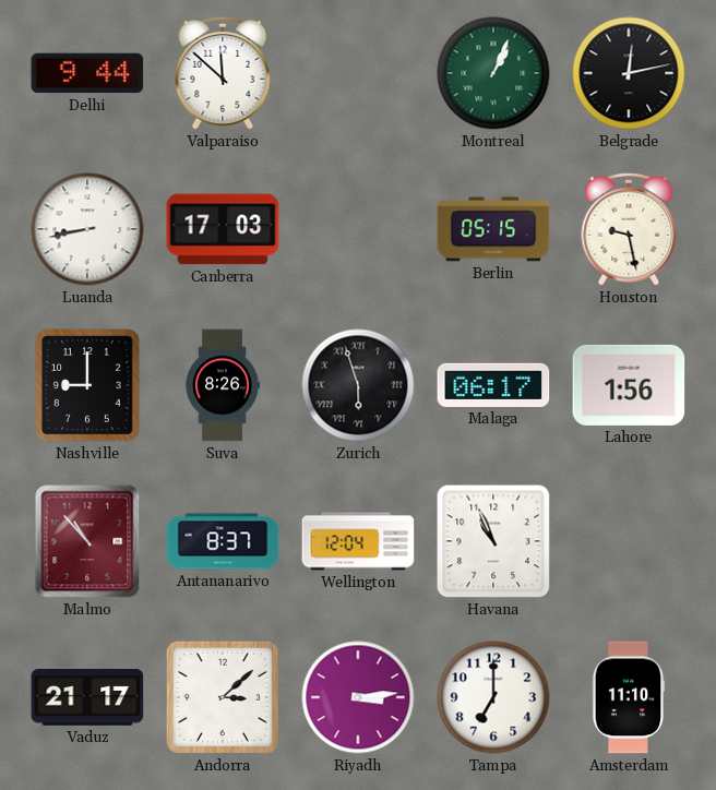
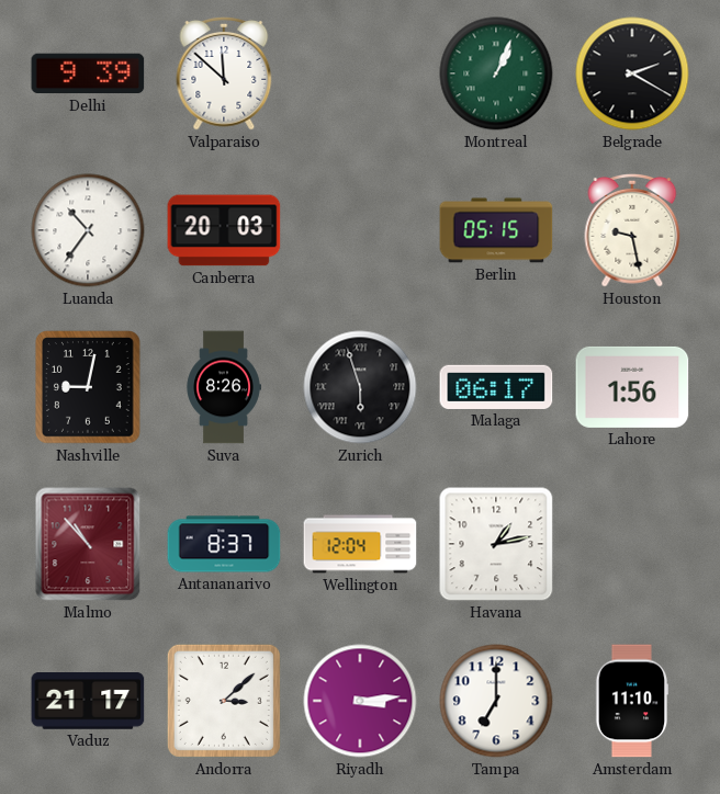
Delhi: 9:44 -> 9:39 (88, 73)
Belgrade: 12:13 -> 2:20 (632, 73)
Luanda: 8:43 -> 10:36 (88, 230)
Canberra: 17:03 -> 20:03 (224, 230)
Nashville: 9:00 -> 9:02 (88, 387)
Havana: 10:56 -> 1:13 (496, 544)
